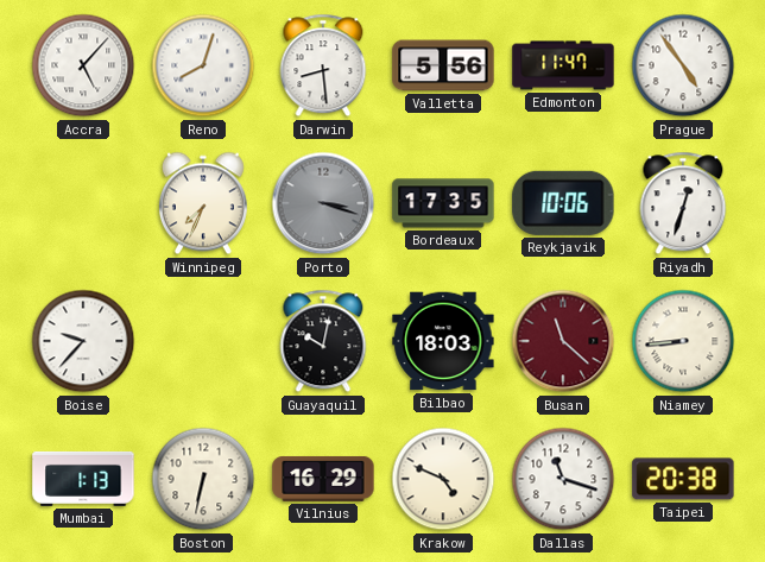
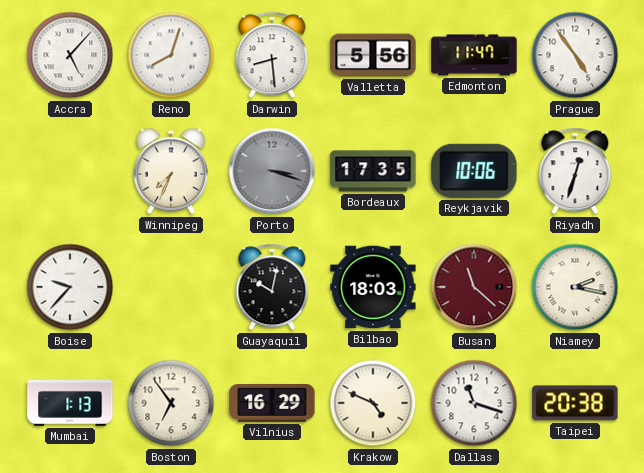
Niamey: 8:44 -> 2:17 (575, 287)
Boston: 6:32 -> 6:54 (171, 403)
